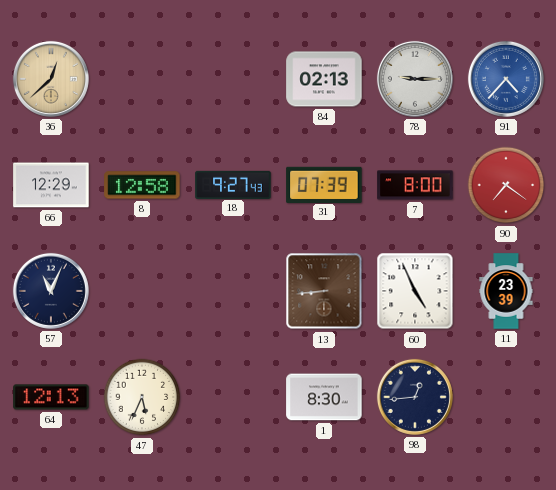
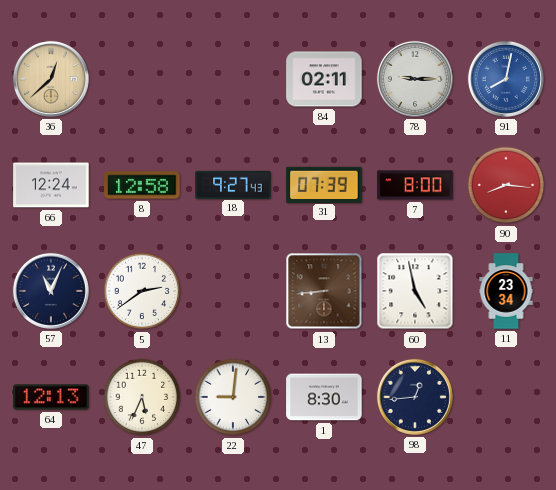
84: 02:13 -> 02:11 (324, 79)
91: 4:37 -> 8:02 (506, 79)
66: 12:29 -> 12:24 (51, 185)
90: 7:21 -> 8:16 (506, 185)
5: none -> 2:39 (142, 291)
60: 4:56 -> 4:58 (415, 291)
11: 23:39 -> 23:34 (506, 291)
22: none -> 9:01 (233, 397)
